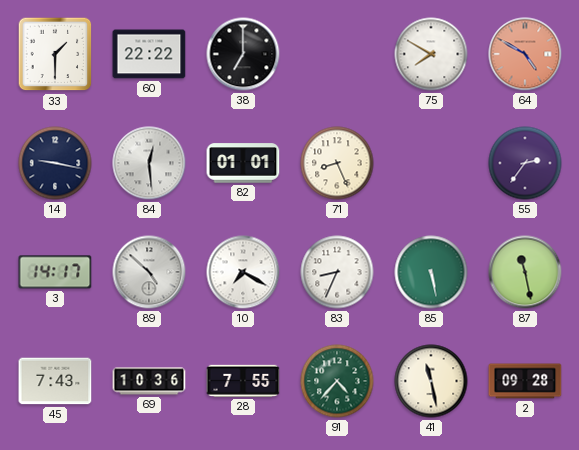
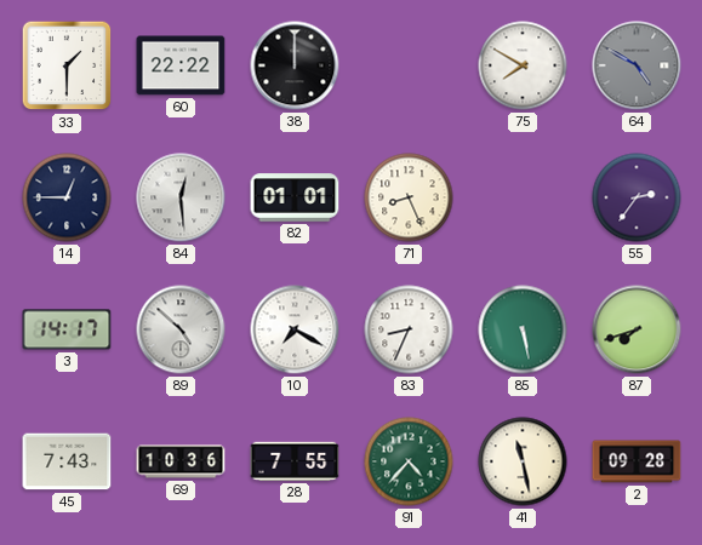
38: 7:00 -> 12:00 (295, 65)
64 dial: salmon -> grey (637, 65)
14: 9:17 -> 12:45 (67, 197)
87: 11:28 -> 7:42 (637, 329)
